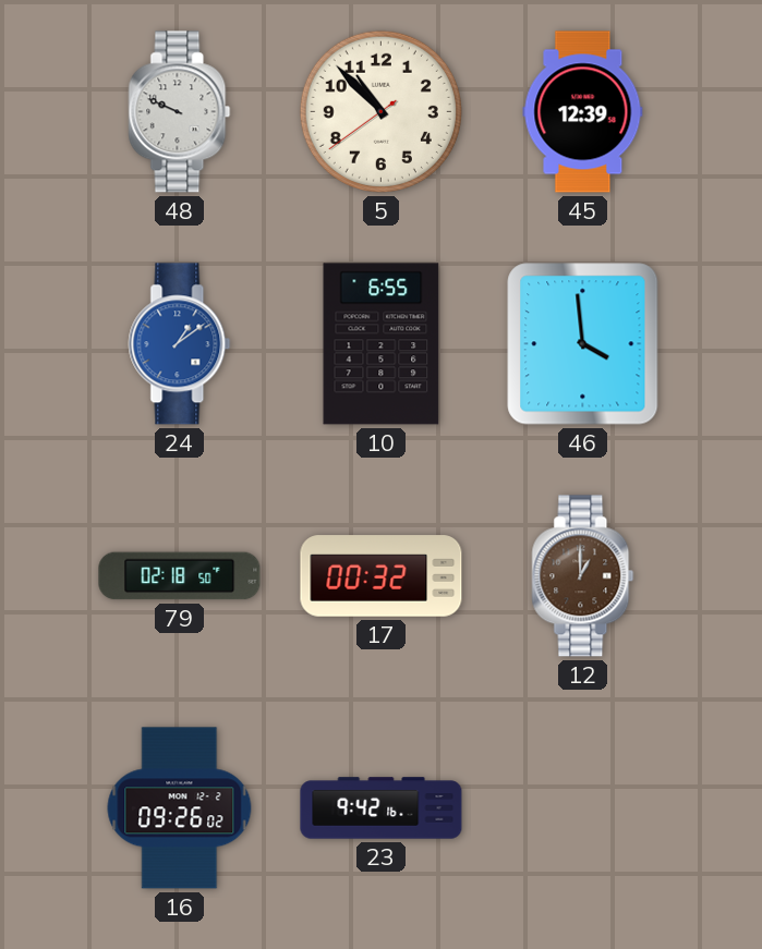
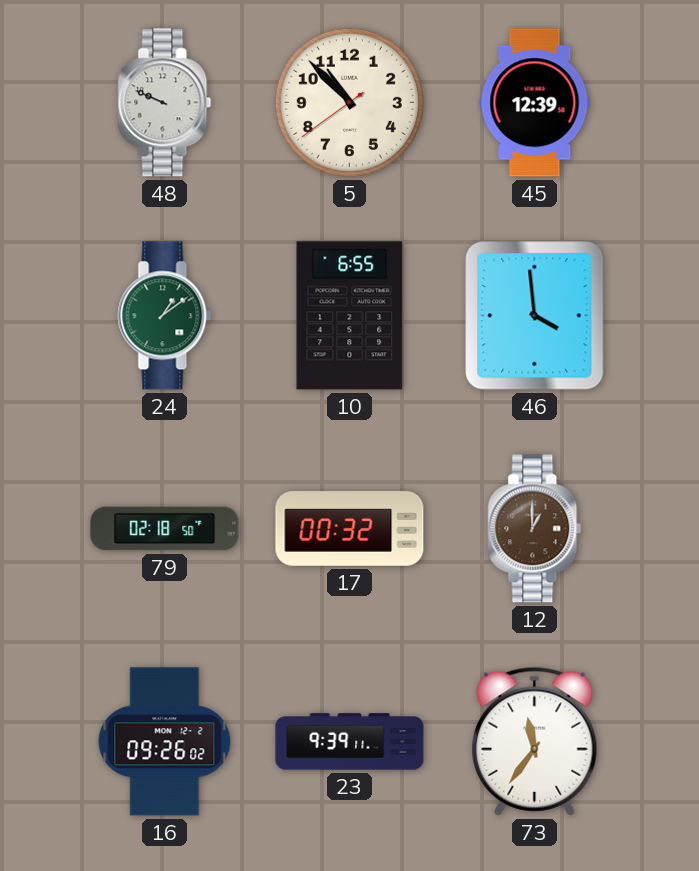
24 dial: blue -> green (165, 316)
23: 9:42 -> 9:39 (350, 742)
73: none -> 11:36 (535, 741)
